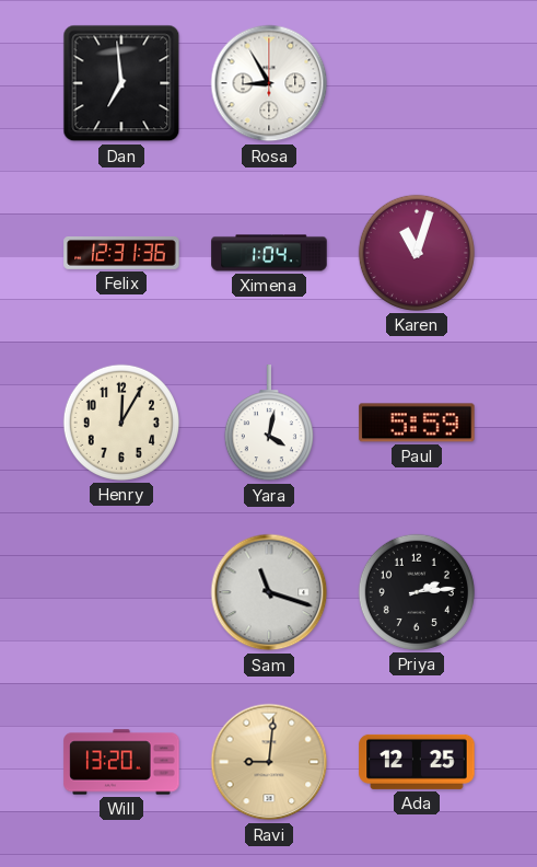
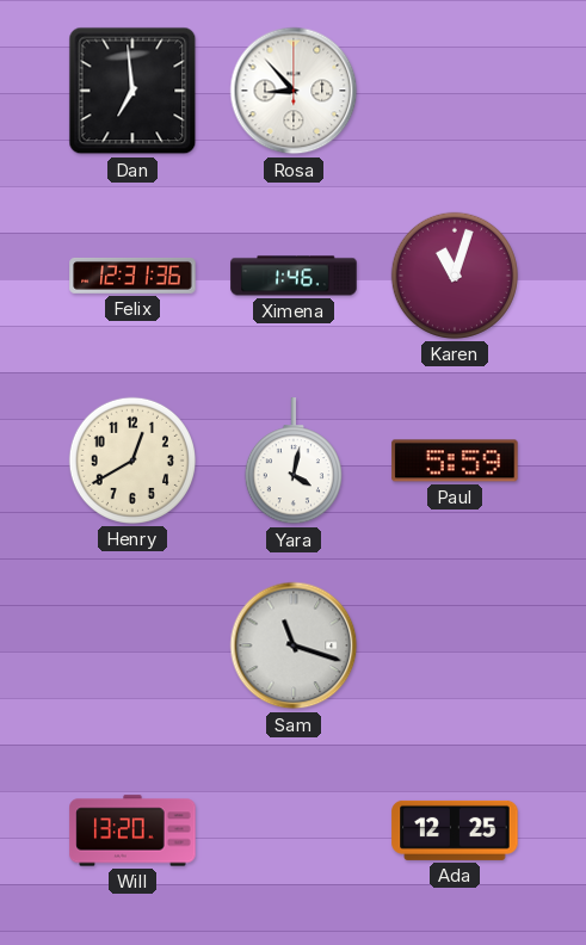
Rosa: 8:55 -> 8:53 (294, 91)
Ximena: 1:04 -> 1:46 (294, 276)
Henry: 12:05 -> 12:40 (132, 461)
Priya: 2:14 -> none (417, 592)
Ravi: 9:01 -> none (269, 762)
